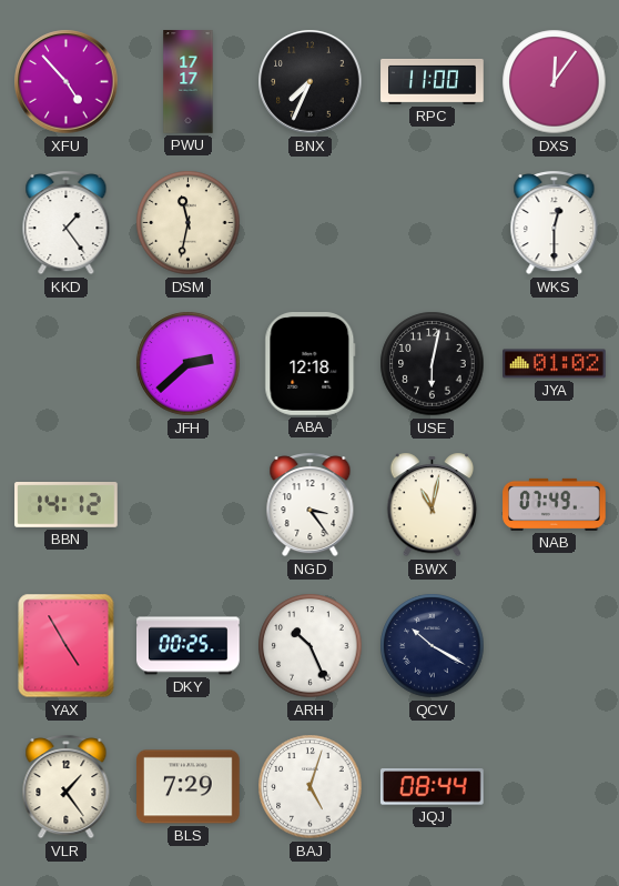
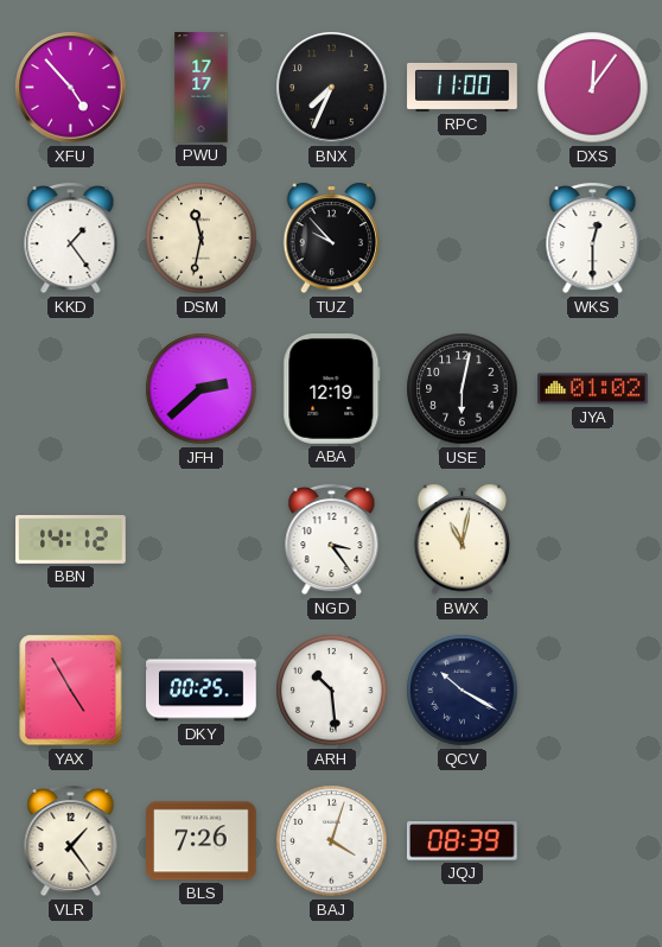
TUZ: none -> 9:53 (332, 239)
ABA: 12:18 -> 12:19 (332, 389)
NAB: 07:49 -> none (555, 504)
ARH: 10:26 -> 10:29 (332, 691)
BLS: 7:29 -> 7:26 (202, 841)
BAJ: 5:03 -> 4:03 (332, 841)
JQJ: 08:44 -> 08:39 (463, 841)
